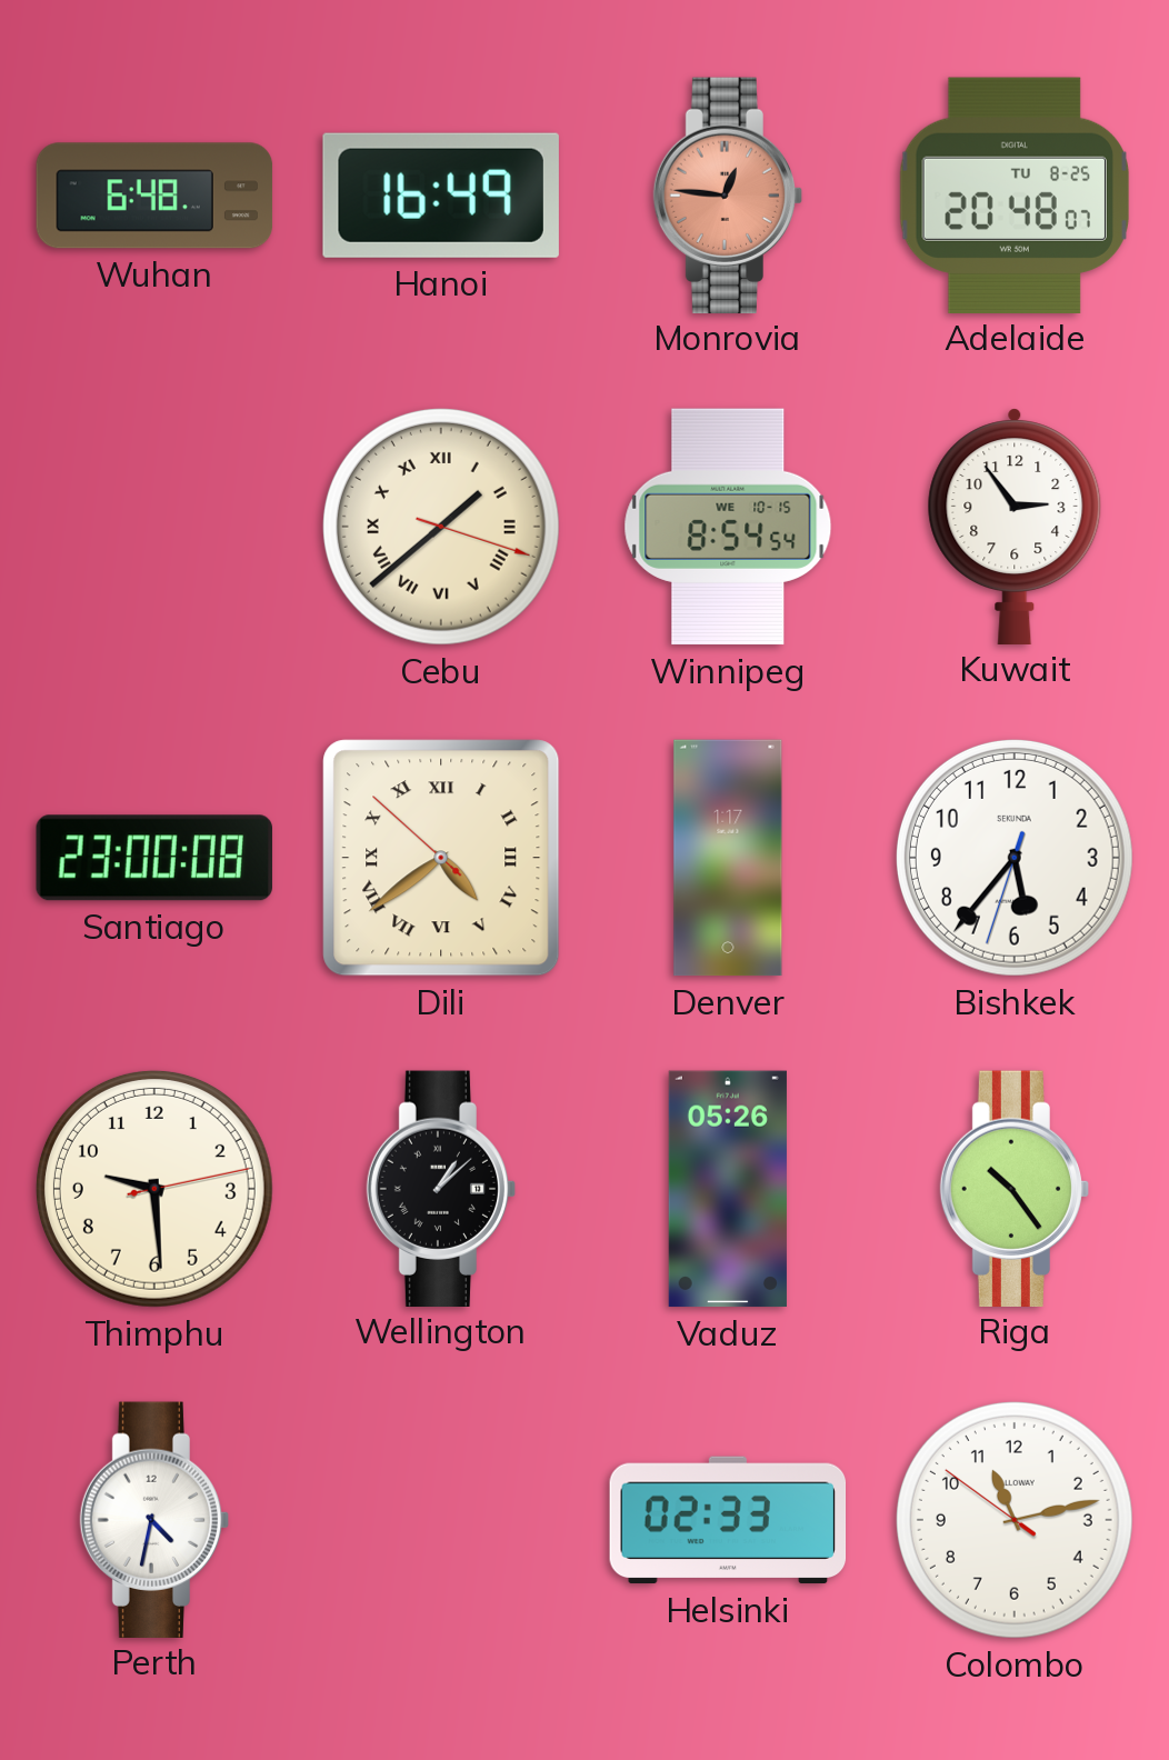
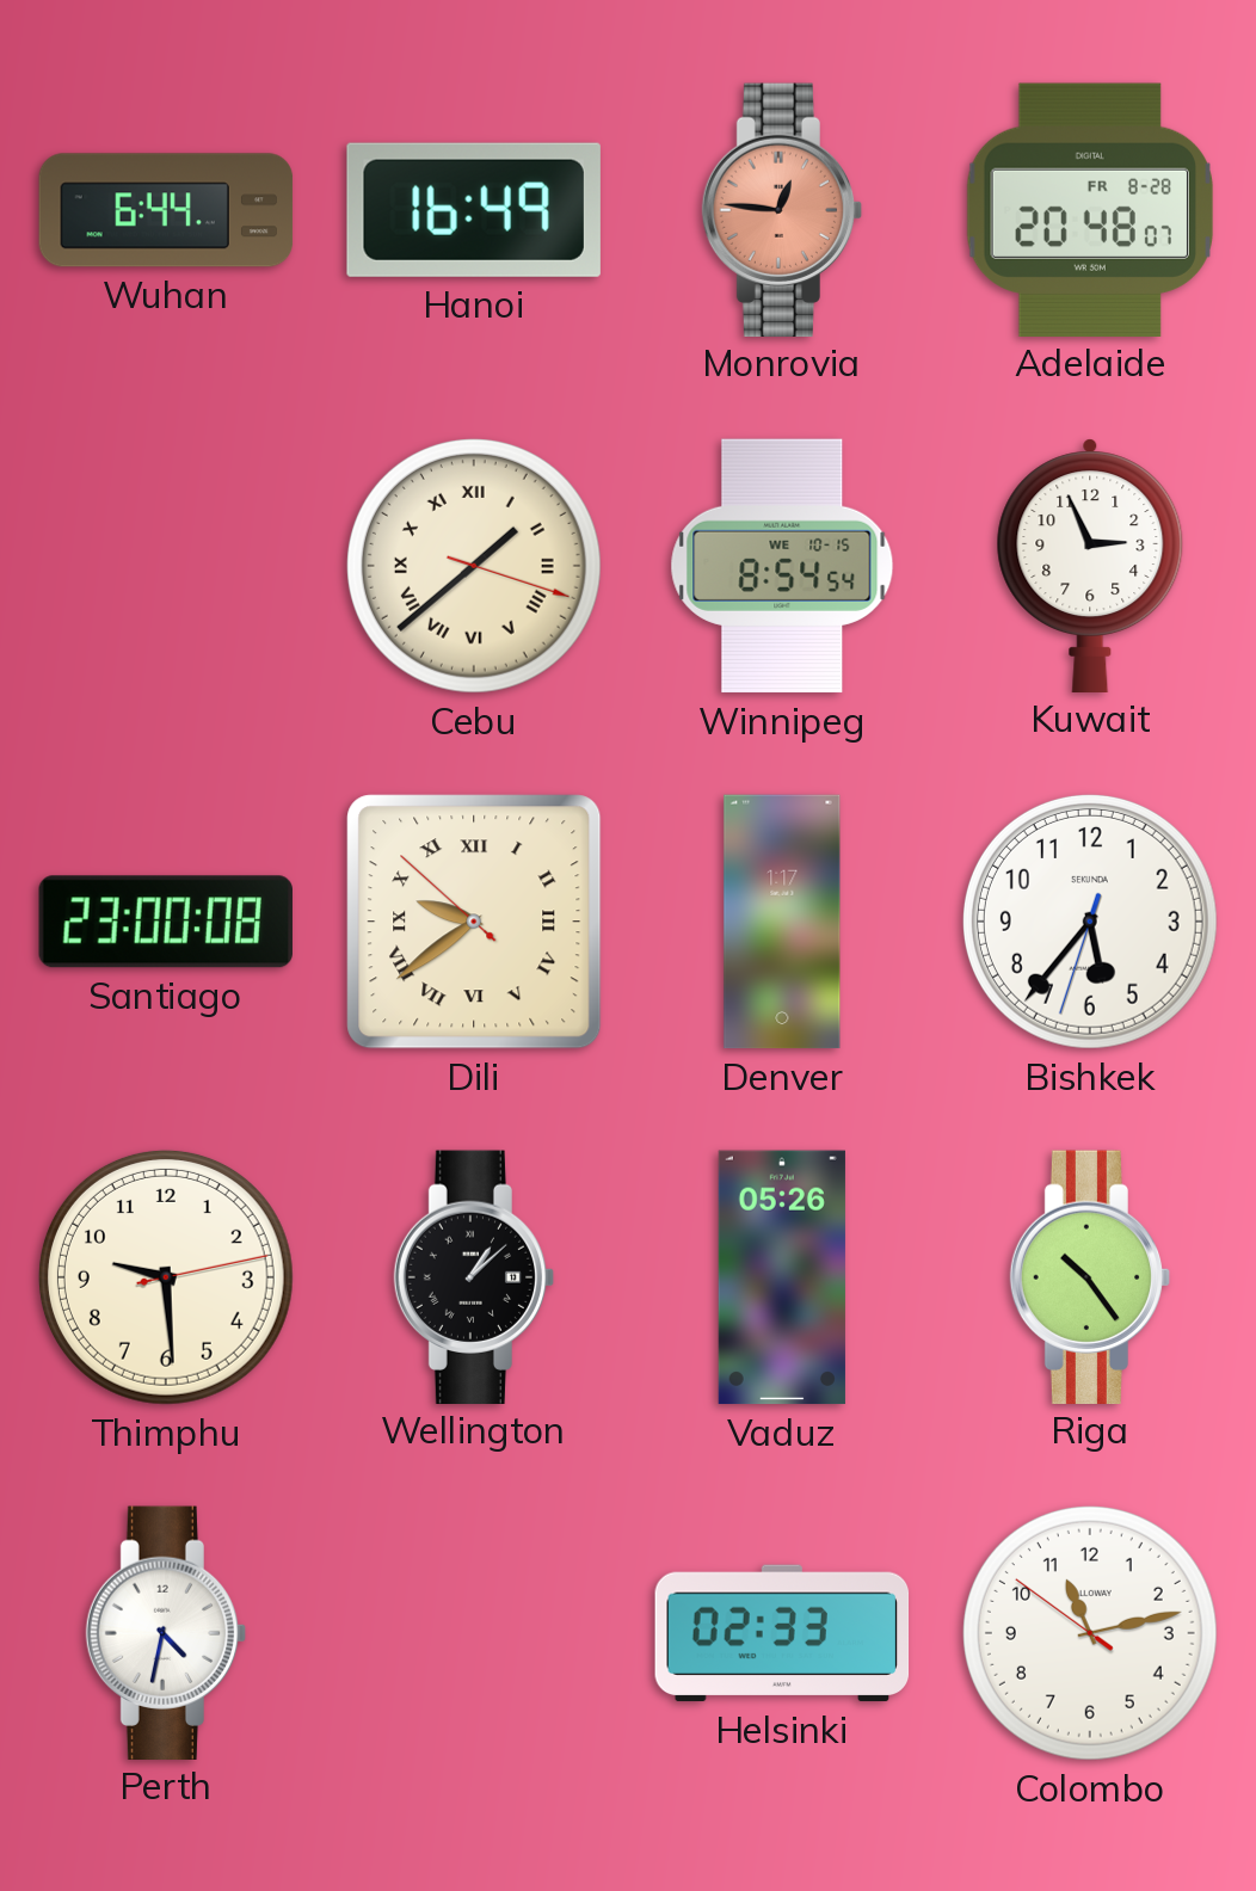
Wuhan: 6:48 -> 6:44 (166, 210)
Adelaide date: TU 8-25 -> FR 8-28 (1089, 209)
Kuwait: 2:54 -> 2:56 (1090, 565)
Dili: 4:38 -> 9:38 (474, 922)
